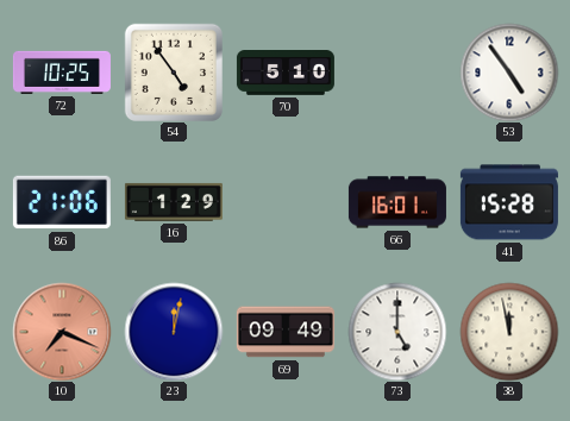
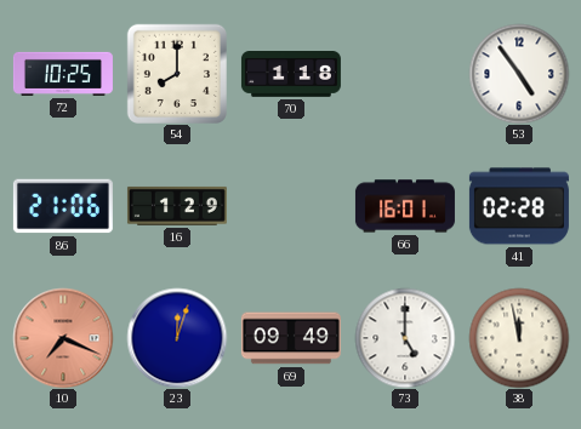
54: 4:54 -> 8:00 (177, 74)
70: 5:10 -> 1:18 (291, 75)
41: 15:28 -> 02:28 (519, 206)
23: 12:02 -> 12:03 (177, 338)
